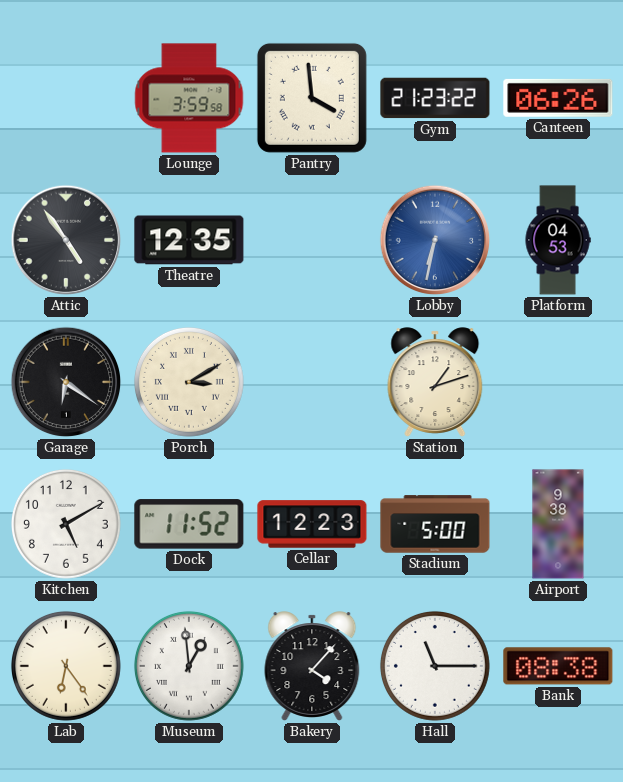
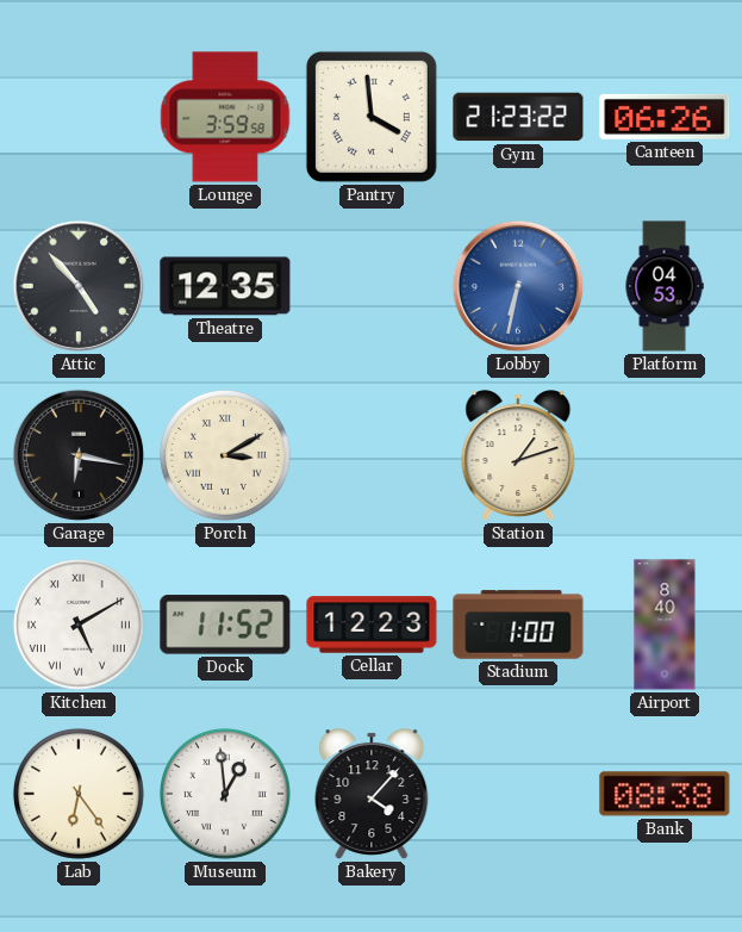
Attic: 4:54 -> 4:53 (79, 286)
Garage: 6:21 -> 6:17 (79, 455)
Kitchen numerals: Arabic -> Roman (79, 625)
Stadium: 5:00 -> 1:00 (518, 625)
Airport: 9:38 -> 8:40 (665, 625)
Hall: 11:15 -> none (435, 666)
